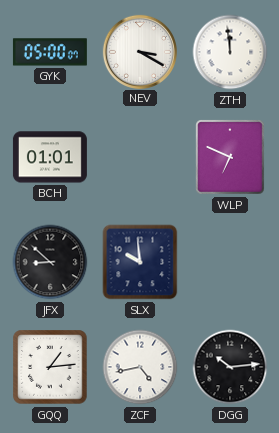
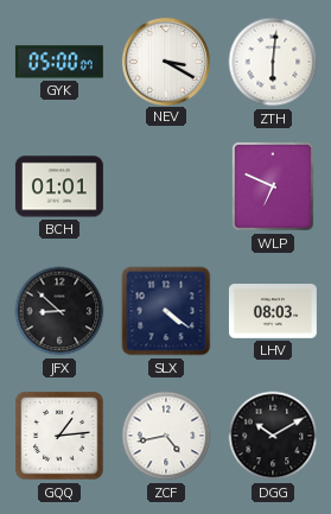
ZTH: 11:59 -> 6:01 (273, 62)
SLX: 9:59 -> 4:21 (166, 311)
LHV: none -> 08:03 (273, 312)
DGG: 10:14 -> 10:10 (273, 436)
